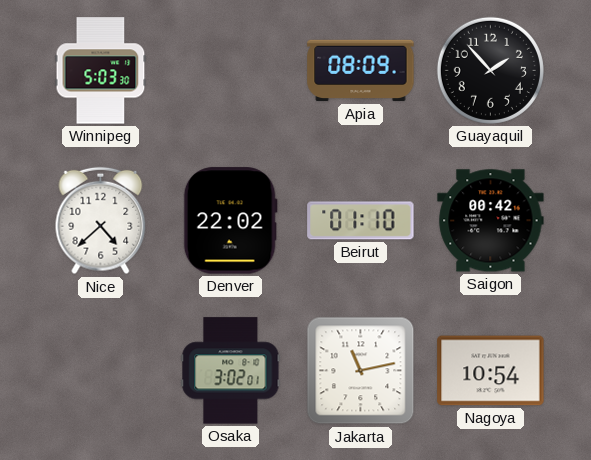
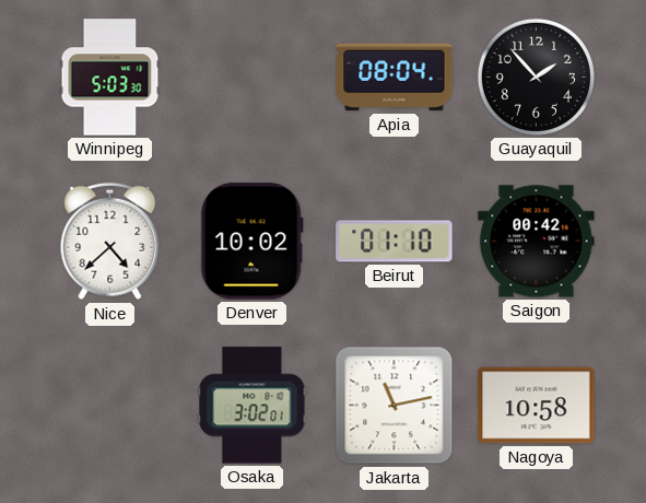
Apia: 08:09 -> 08:04 (395, 78)
Denver: 22:02 -> 10:02 (251, 242)
Nagoya: 10:54 -> 10:58 (537, 406)
